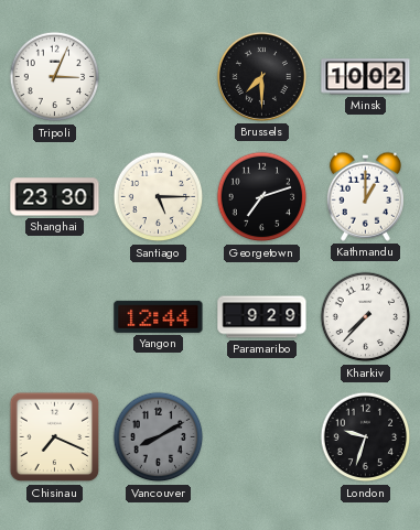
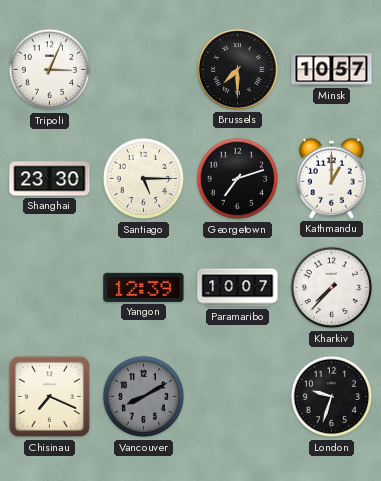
Minsk: 10:02 -> 10:57 (332, 70)
Yangon: 12:44 -> 12:39 (144, 287)
Paramaribo: 9:29 -> 10:07 (238, 288)
